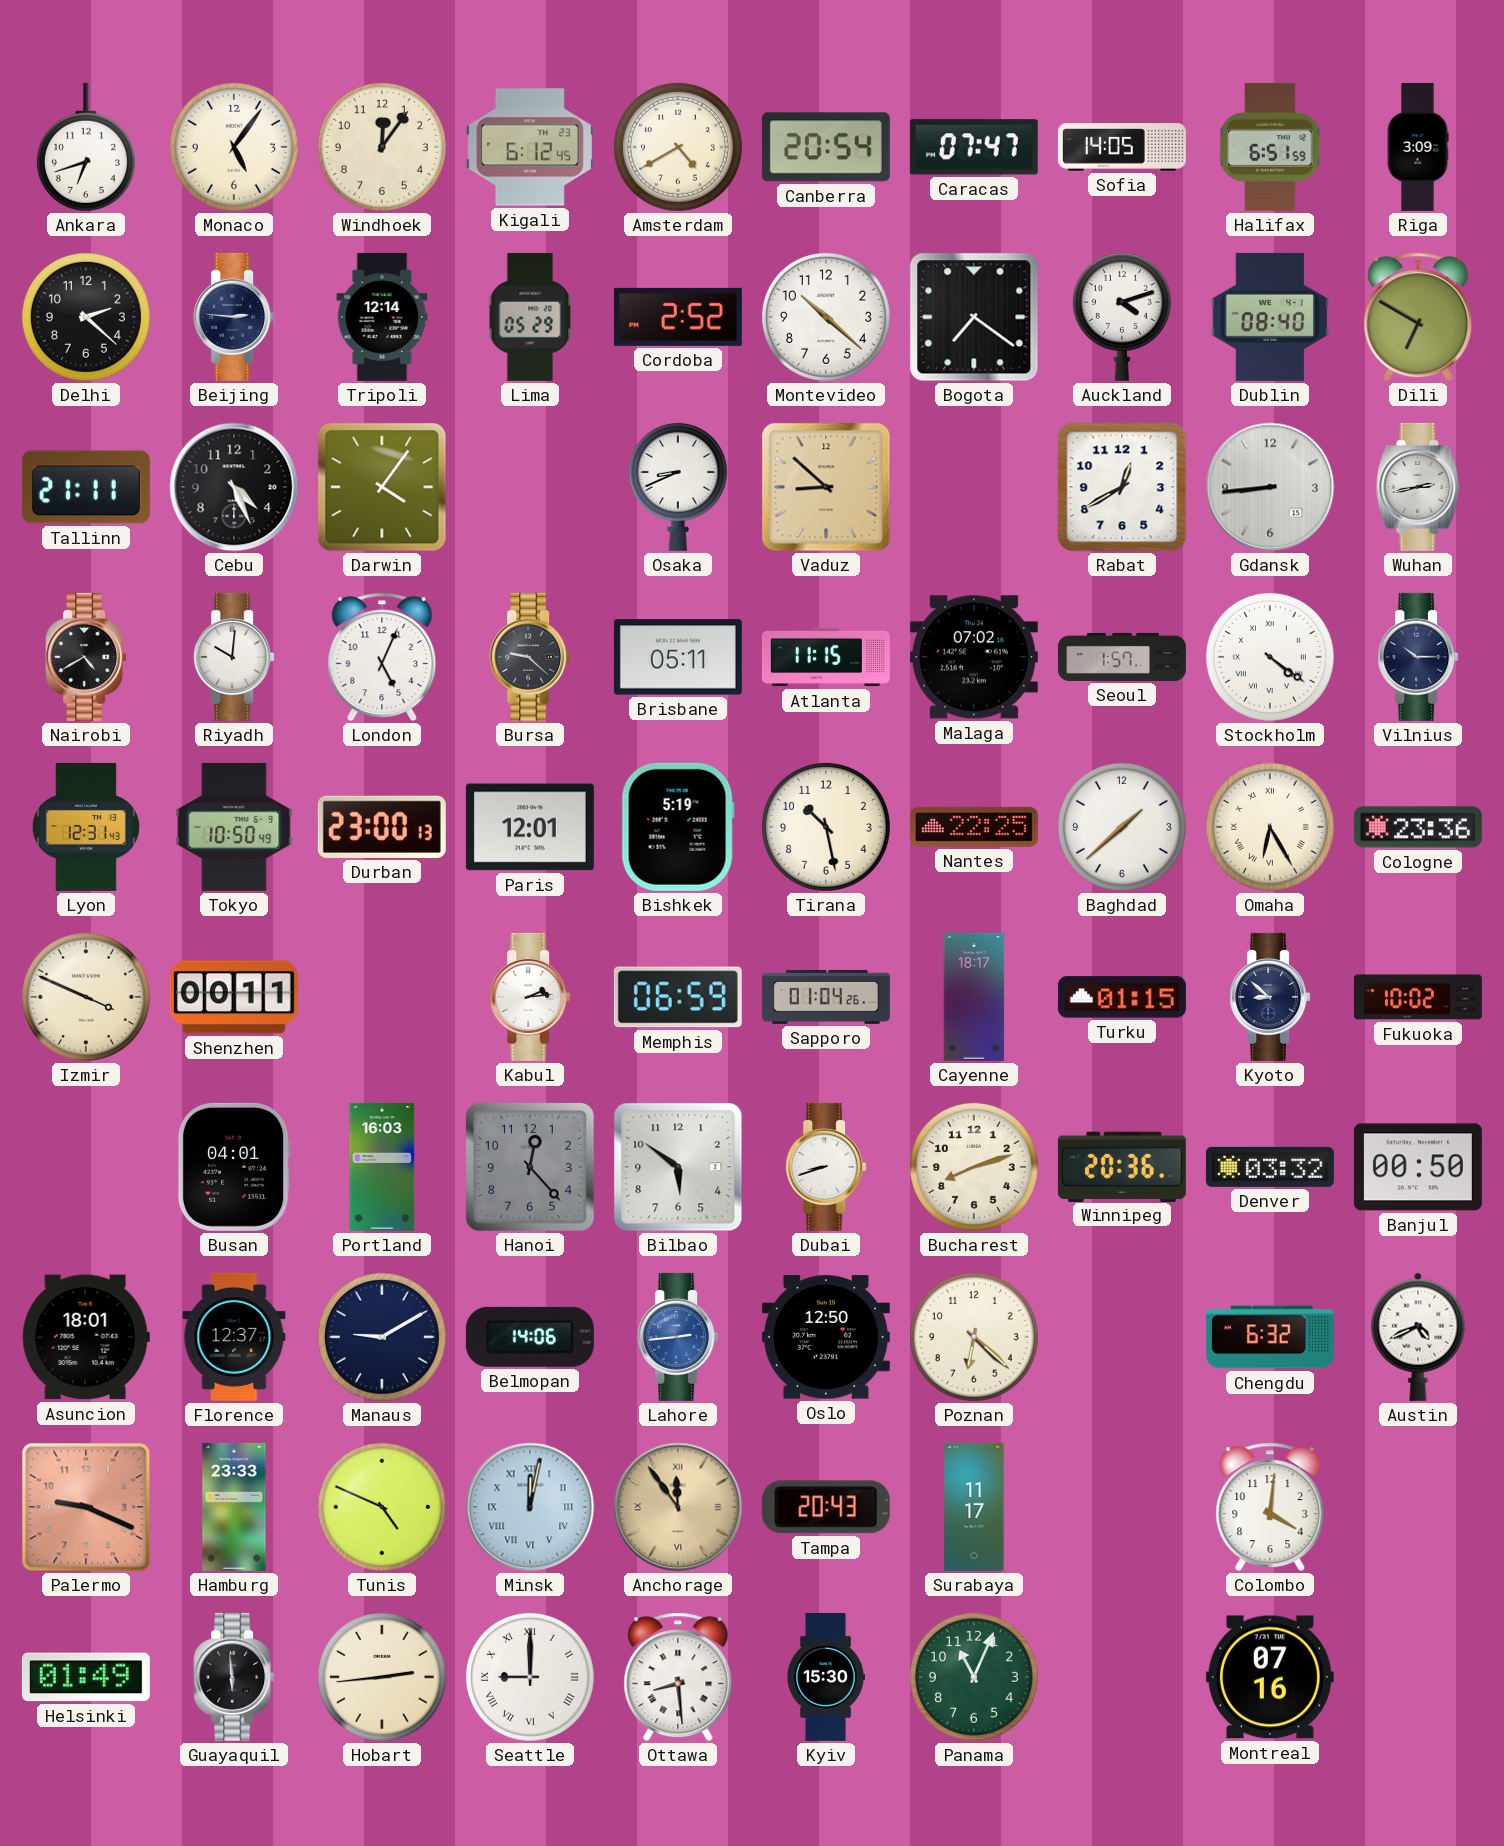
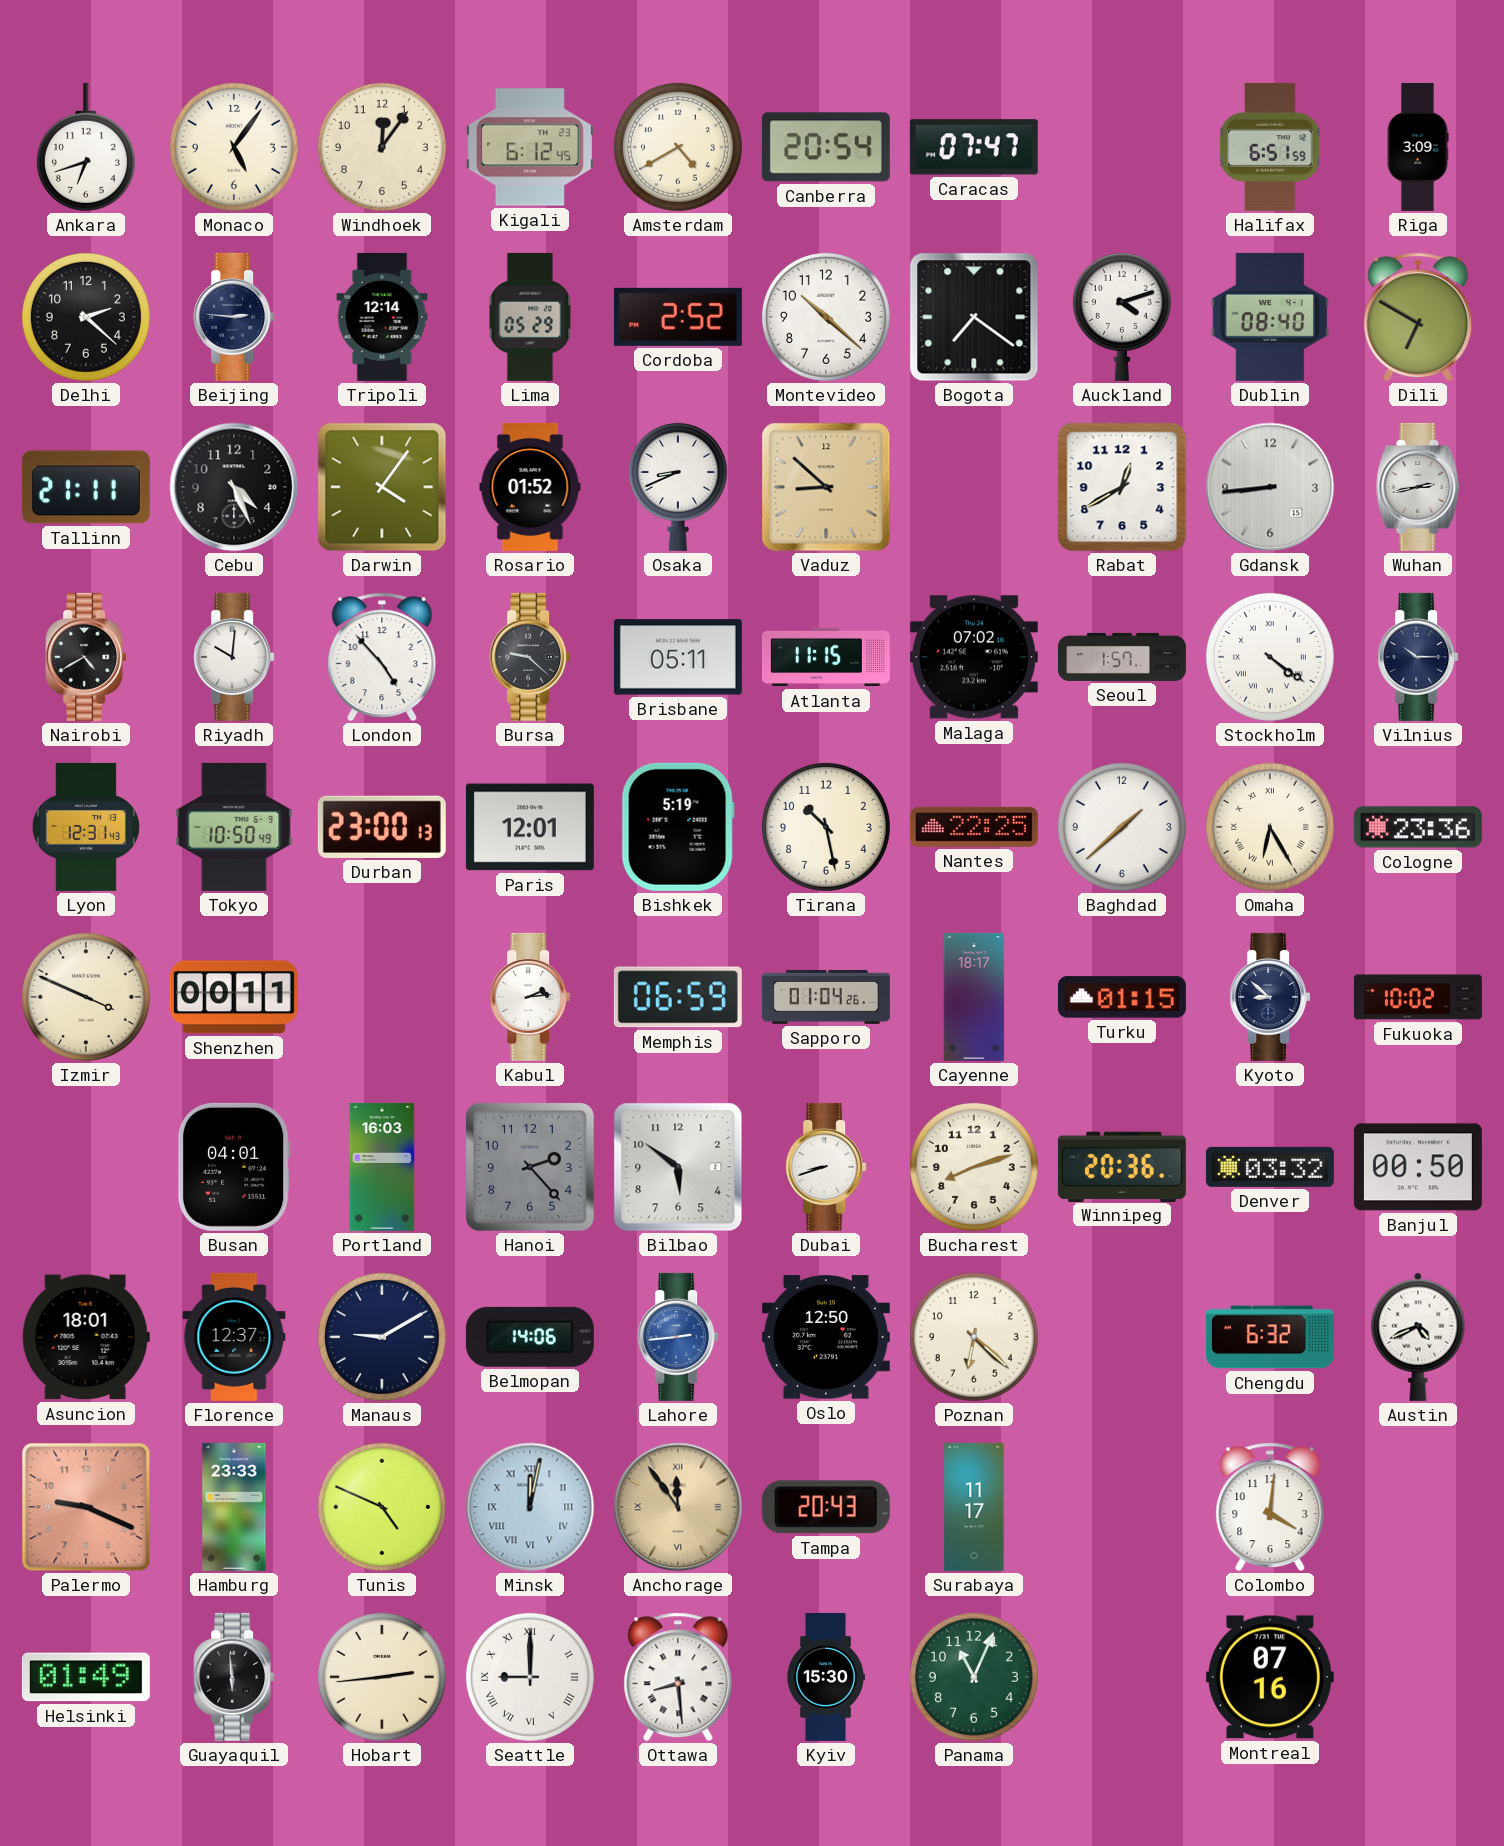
Sofia: 14:05 -> none (1122, 147)
Rosario: none -> 01:52 (530, 487)
London: 5:04 -> 4:53 (382, 657)
Hanoi: 12:23 -> 2:23 (530, 1167)
